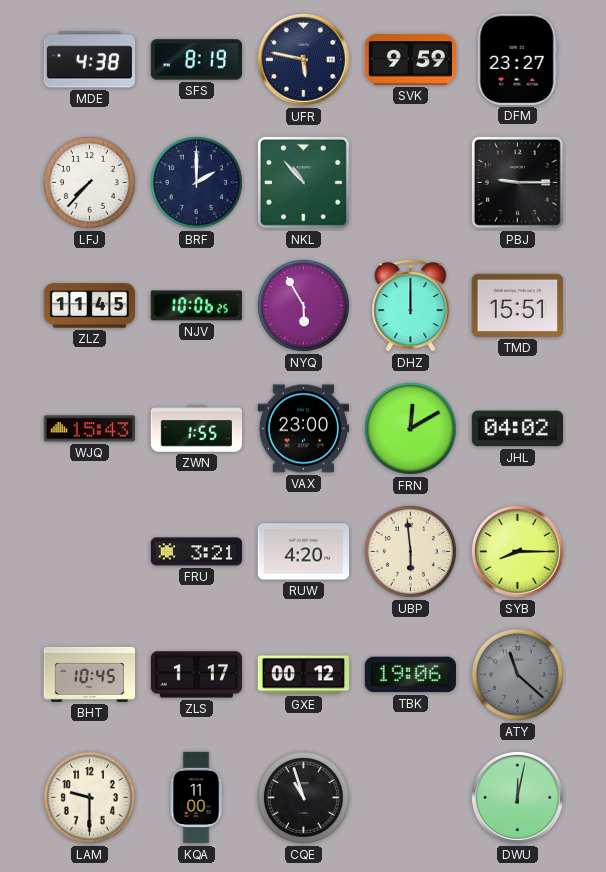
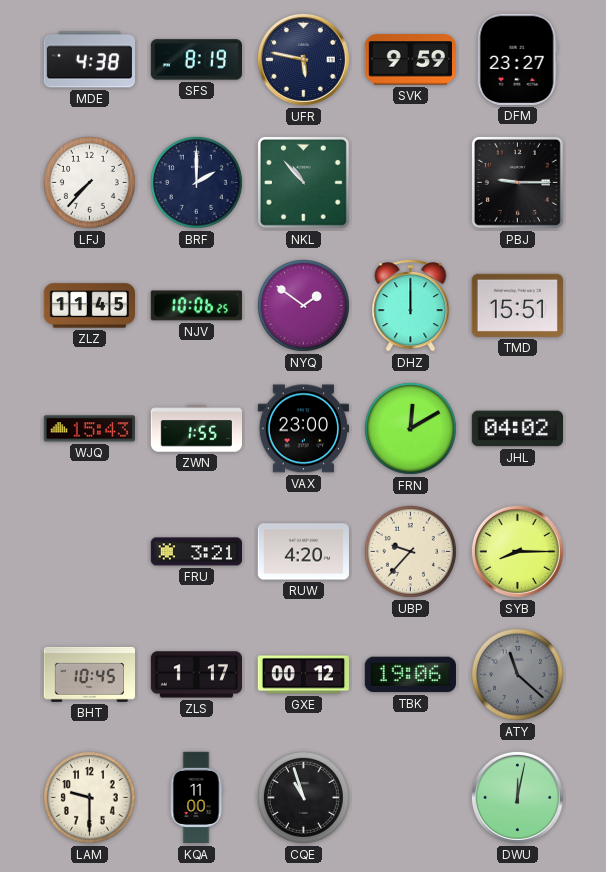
NYQ: 5:55 -> 1:51 (303, 305)
UBP: 5:59 -> 9:37 (410, 551)
